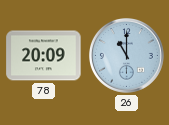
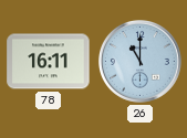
78: 20:09 -> 16:11 (49, 62)
